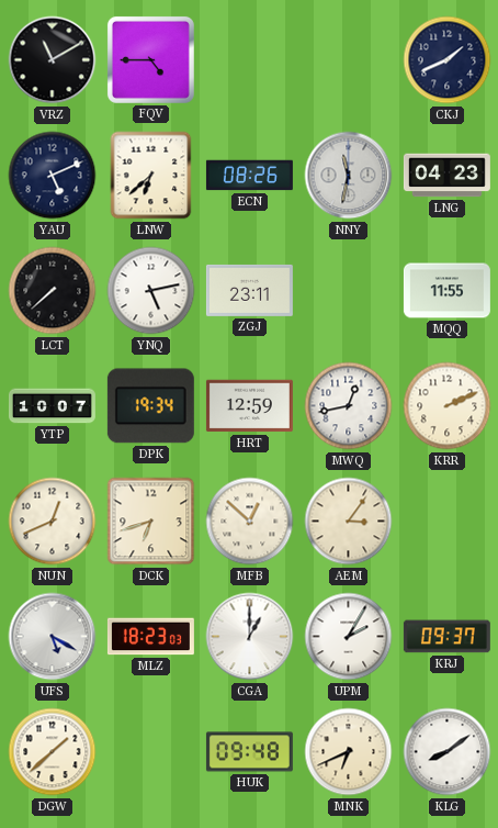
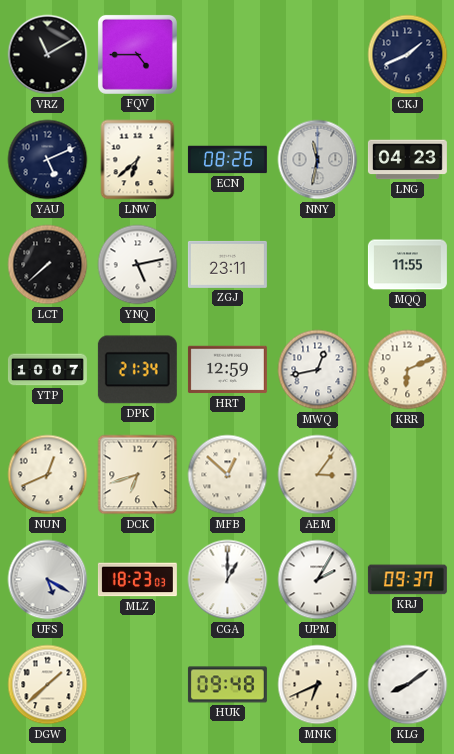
DPK: 19:34 -> 21:34 (137, 370)
KRR: 2:11 -> 6:11 (408, 370)
